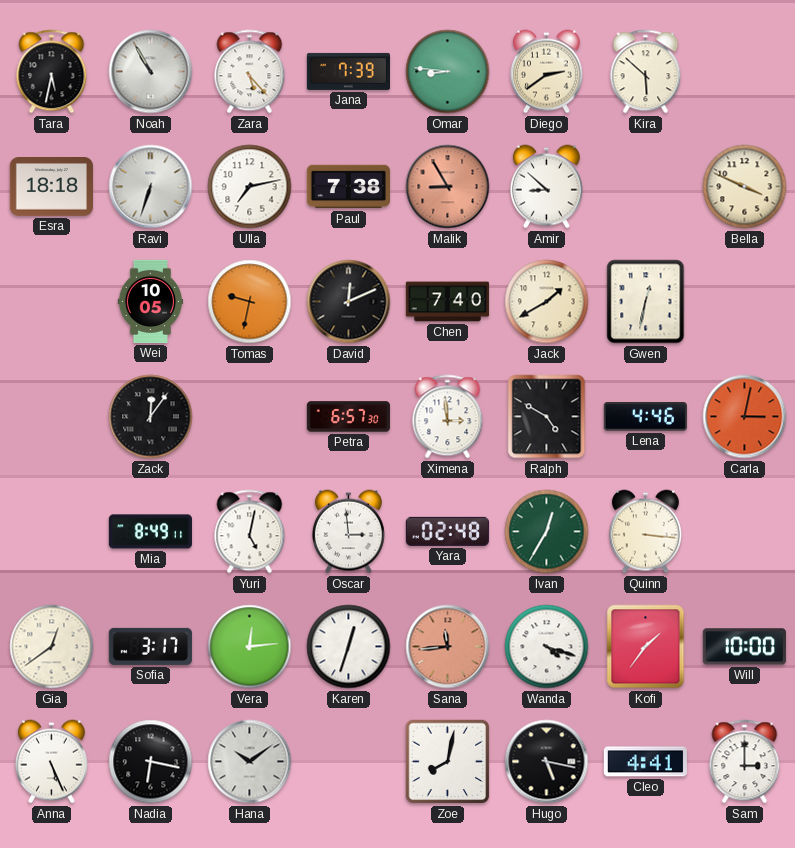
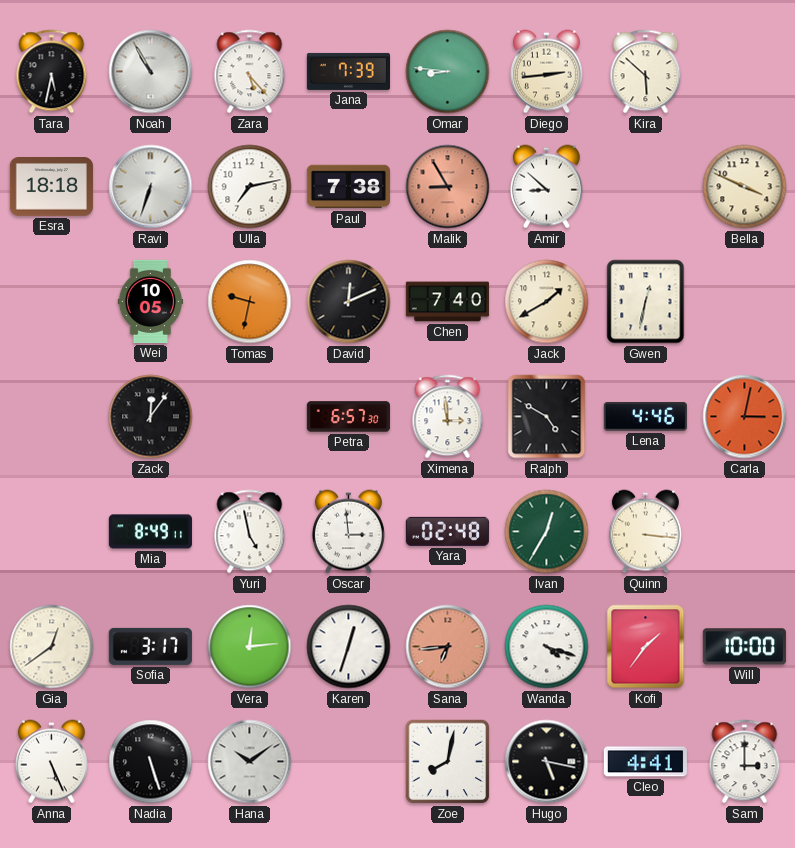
Diego: 2:39 -> 2:44 (546, 72)
Yuri: 5:02 -> 4:58 (250, 532)
Sana: 11:44 -> 6:44 (448, 647)
Nadia: 6:17 -> 5:27 (151, 762)
